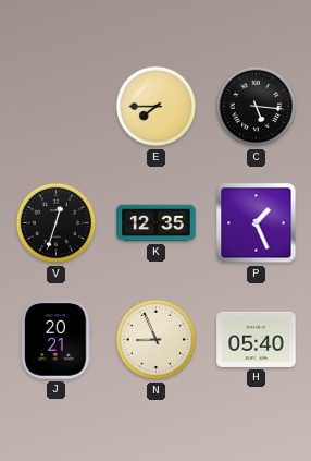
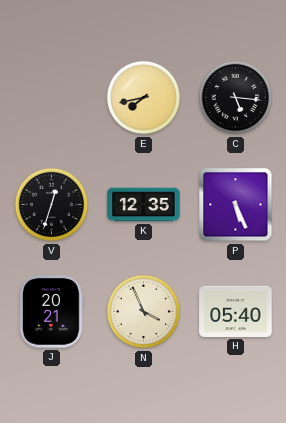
E: 7:45 -> 7:43 (144, 98)
P: 1:26 -> 5:26 (236, 205)
N: 8:56 -> 3:56 (144, 312)
